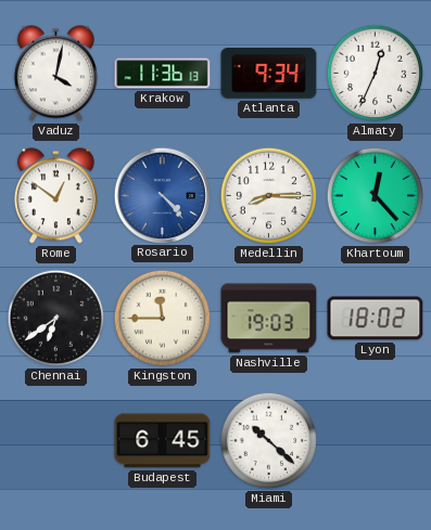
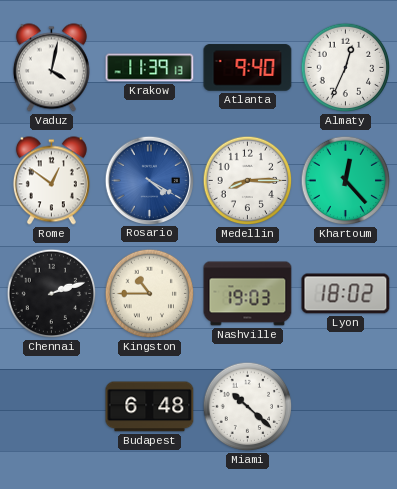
Krakow: 11:36 -> 11:39 (150, 68)
Atlanta: 9:34 -> 9:40 (248, 68)
Rosario: 4:23 -> 4:20 (149, 180)
Chennai: 6:39 -> 2:12 (52, 294)
Kingston: 11:45 -> 10:45 (150, 294)
Budapest: 6:45 -> 6:48 (150, 407)
